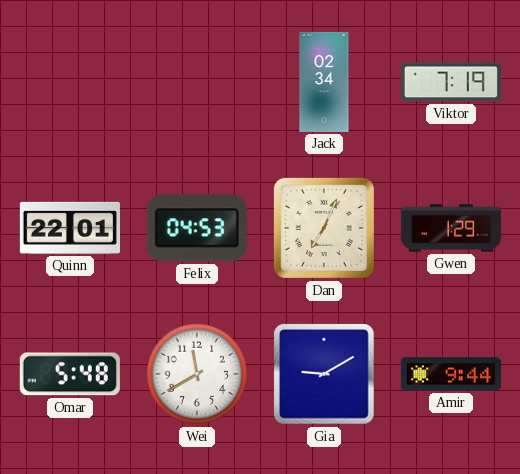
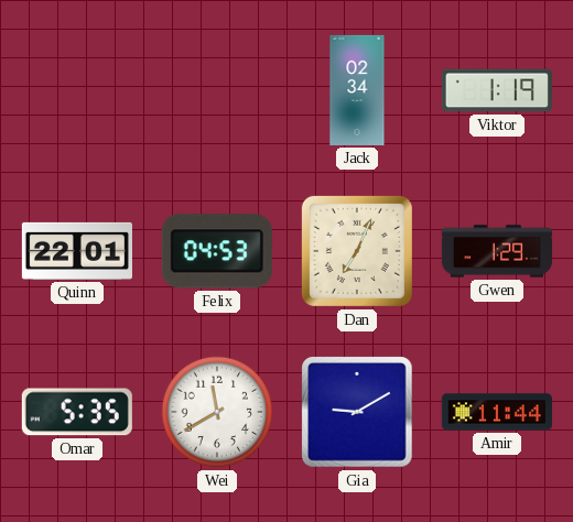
Viktor: 7:19 -> 1:19 (497, 90)
Omar: 5:48 -> 5:35 (77, 412)
Amir: 9:44 -> 11:44 (497, 412)
